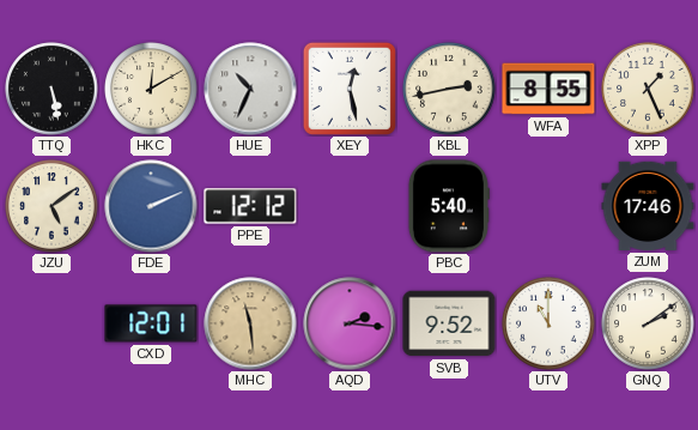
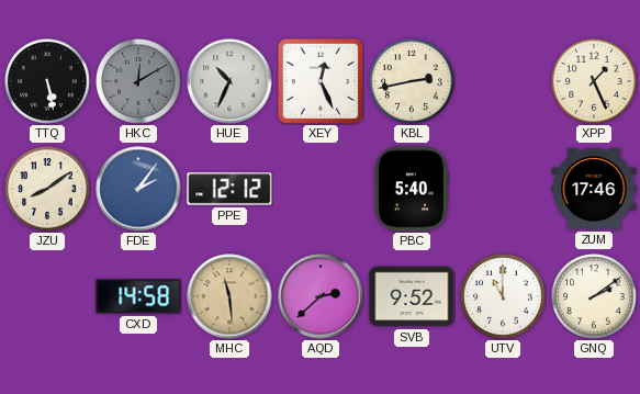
HKC dial: cream -> grey (138, 81)
XEY: 12:28 -> 12:26 (321, 81)
WFA: 8:55 -> none (548, 89)
JZU: 5:09 -> 8:09 (47, 189)
FDE: 2:11 -> 2:06 (138, 189)
CXD: 12:01 -> 14:58 (138, 296)
AQD: 2:16 -> 2:38 (321, 296)
